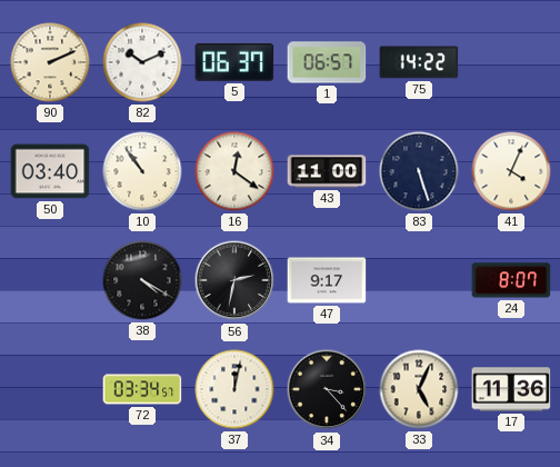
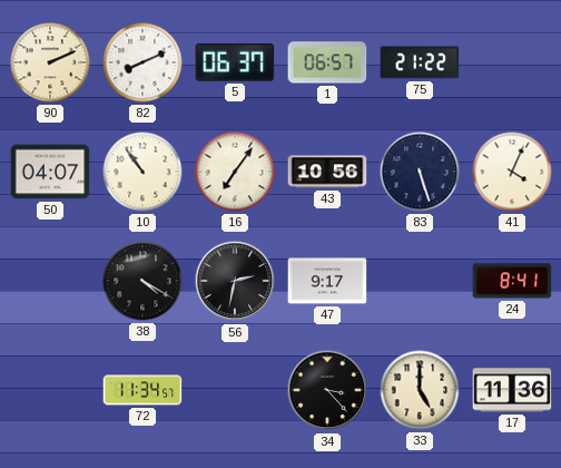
82: 10:11 -> 8:11 (142, 62)
75: 14:22 -> 21:22 (420, 62)
50: 03:40 -> 04:07 (50, 172)
16: 12:21 -> 7:06 (235, 172)
43: 11:00 -> 10:56 (327, 172)
24: 8:07 -> 8:41 (512, 281)
72: 03:34 -> 11:34 (142, 390)
37: 12:02 -> none (234, 389)
33: 5:04 -> 5:00 (420, 390)
